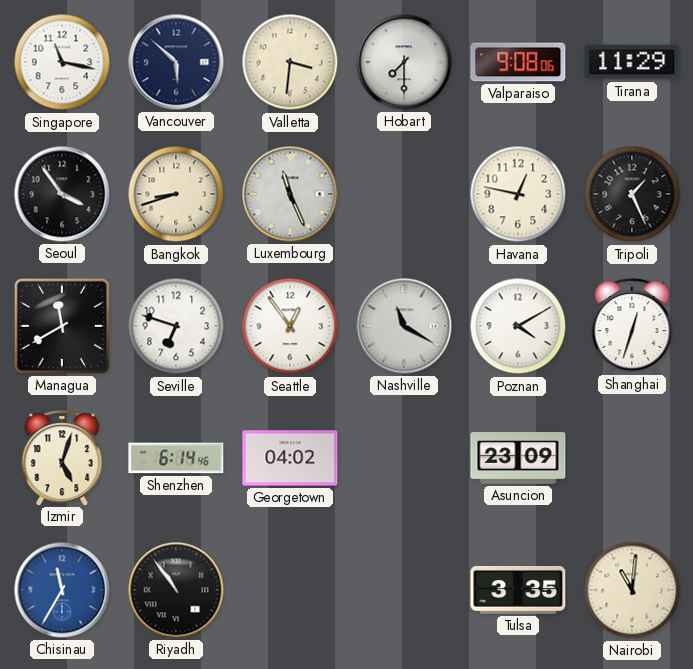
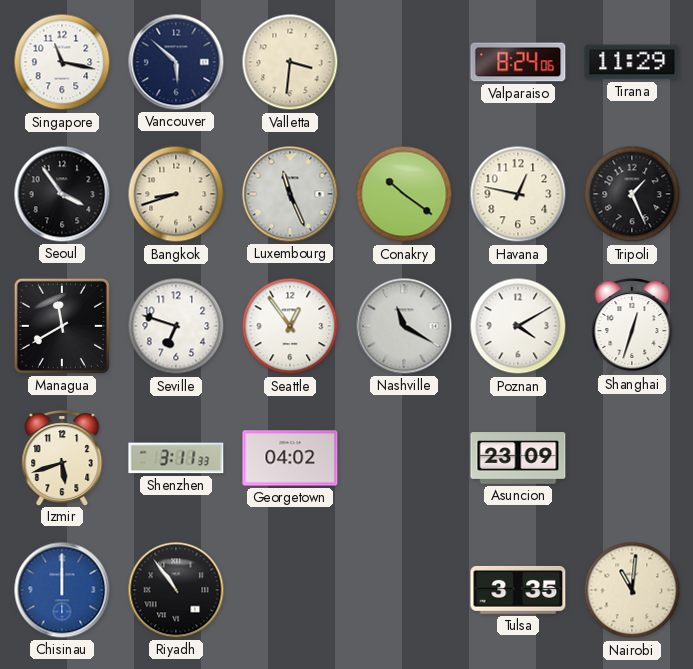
Hobart: 7:30 -> none (404, 62)
Valparaiso: 9:08 -> 8:24 (518, 62)
Conakry: none -> 10:21 (404, 194)
Izmir: 5:03 -> 5:42 (62, 458)
Shenzhen: 6:14 -> 3:11 (176, 458)
Chisinau: 11:35 -> 12:00 (62, 590)
